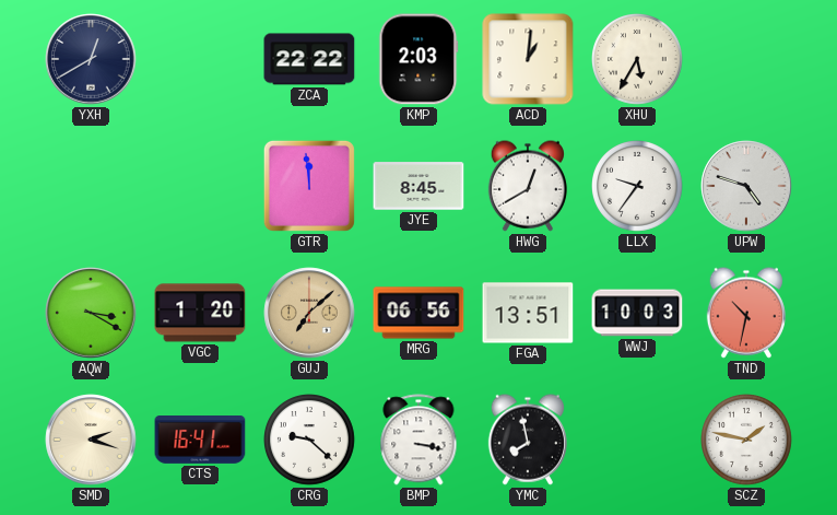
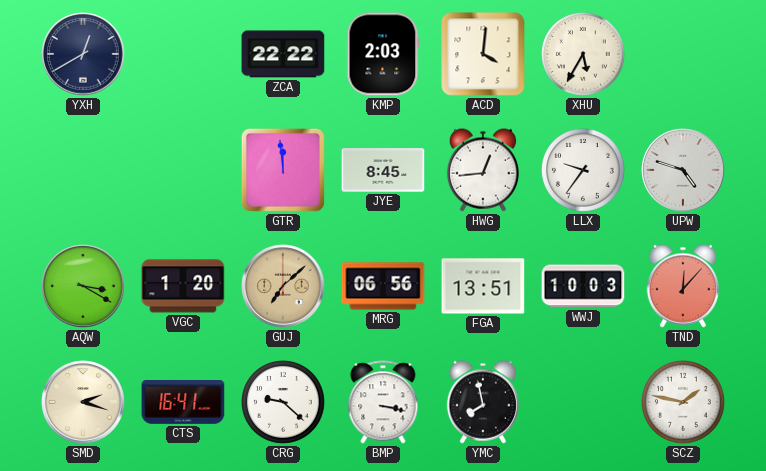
ACD: 1:01 -> 4:01 (483, 54)
HWG: 12:40 -> 12:44 (483, 170)
TND: 10:32 -> 12:07 (683, 286)
